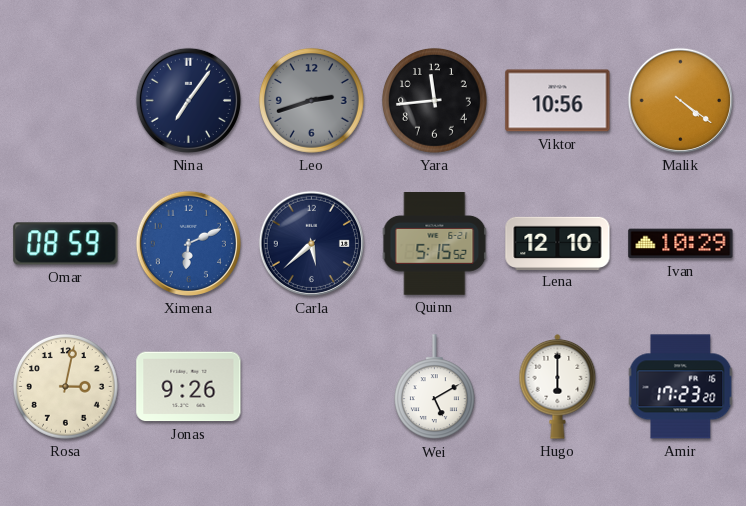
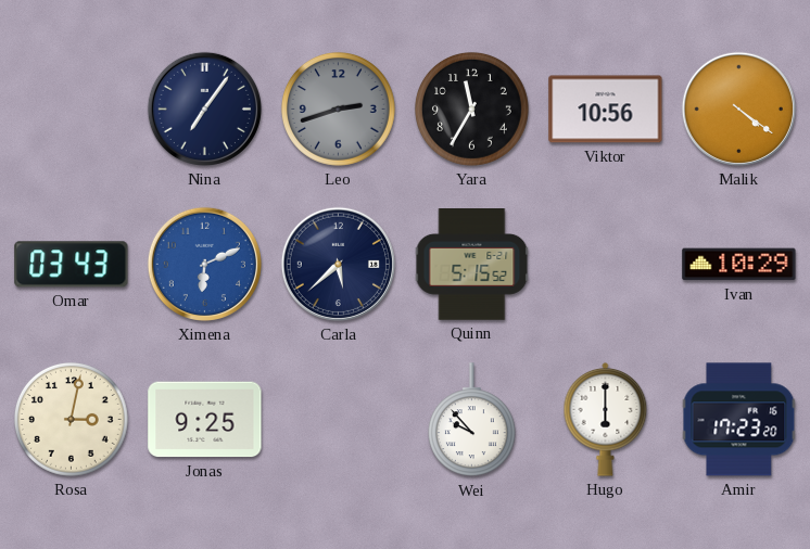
Yara: 11:44 -> 11:35 (471, 108)
Omar: 08:59 -> 03:43 (72, 265)
Lena: 12:10 -> none (558, 243)
Jonas: 9:26 -> 9:25 (205, 420)
Wei: 5:10 -> 9:53 (471, 420)
